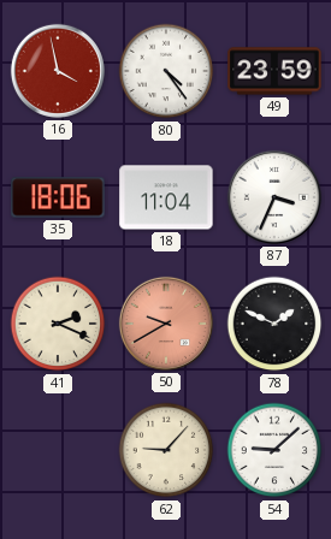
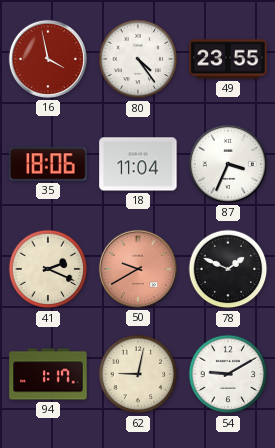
49: 23:59 -> 23:55 (228, 59)
94: none -> 1:17 (48, 374)
62: 9:07 -> 9:02 (138, 374)
54: 9:08 -> 9:10 (228, 374)
